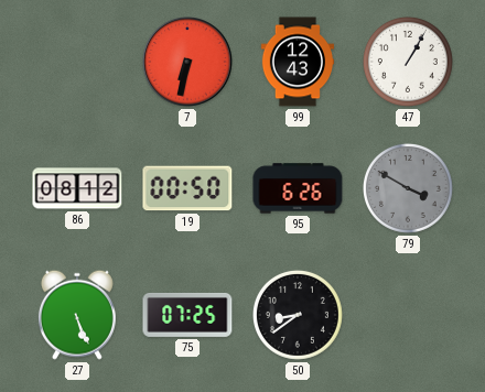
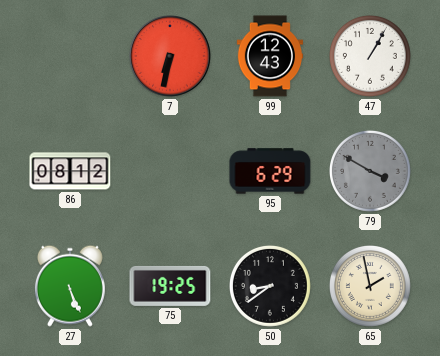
19: 00:50 -> none (187, 188)
95: 6:26 -> 6:29 (270, 171)
75: 07:25 -> 19:25 (170, 286)
65: none -> 1:58 (370, 286)
